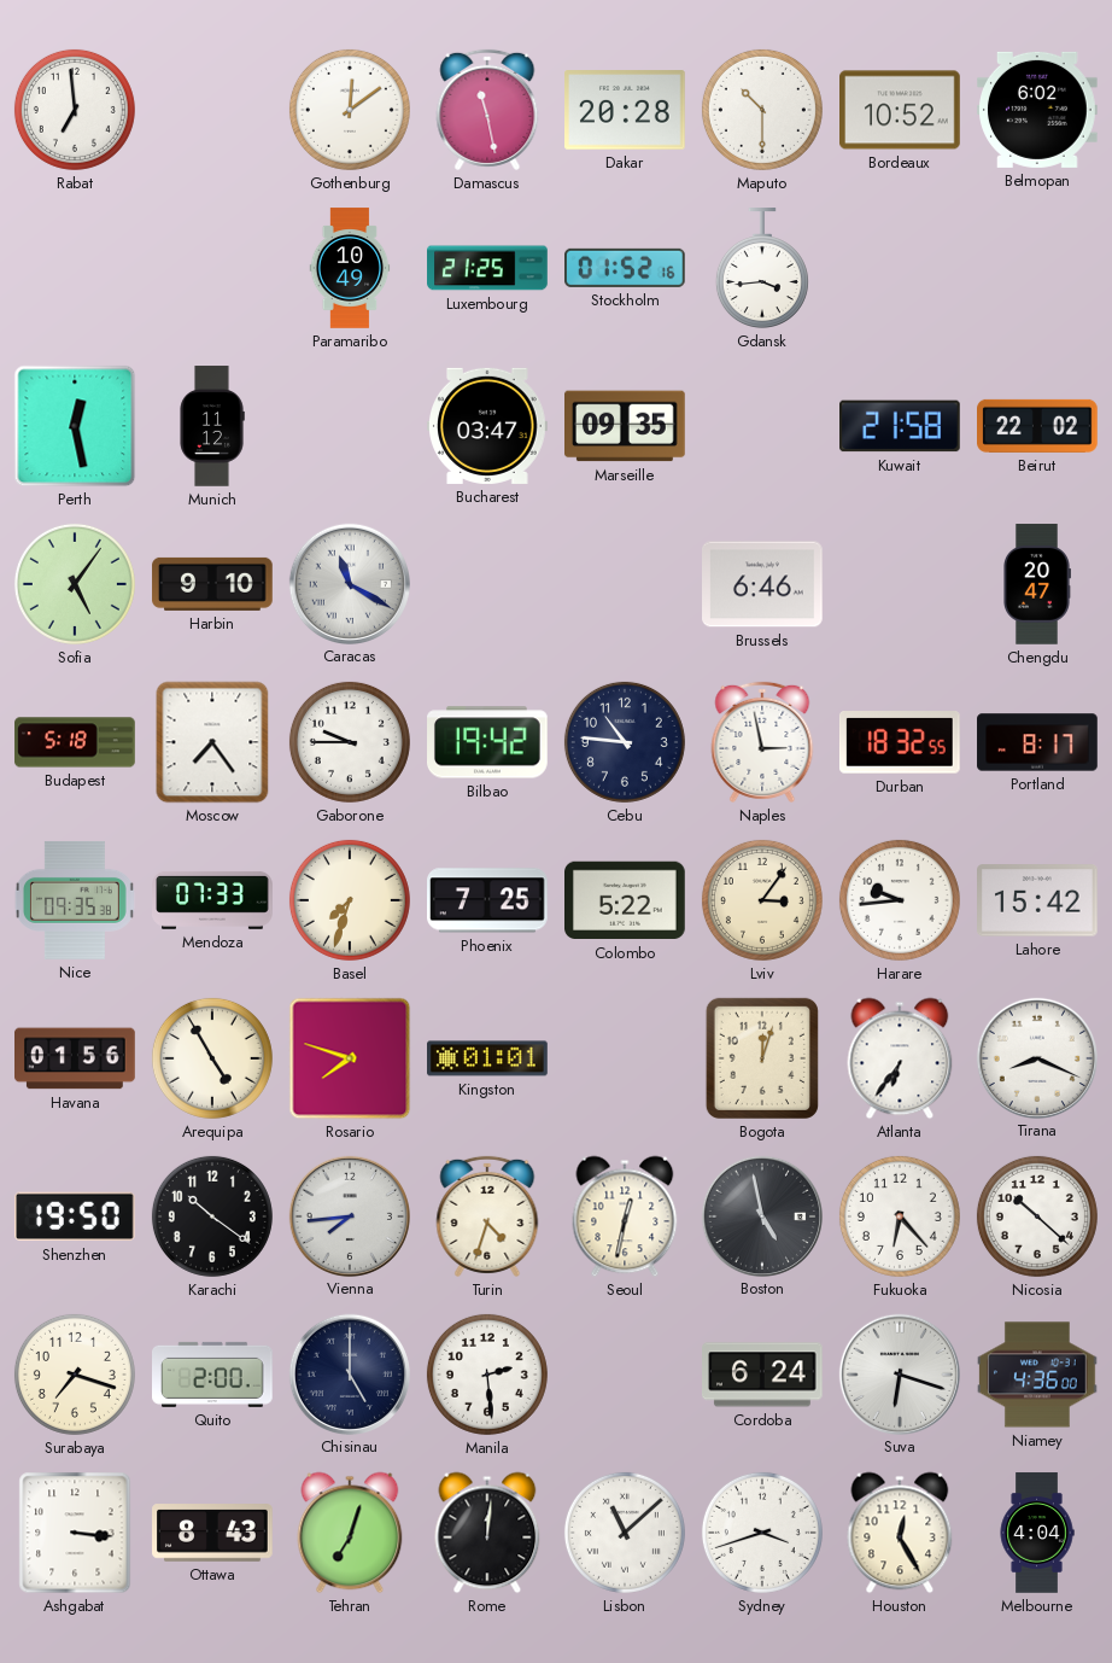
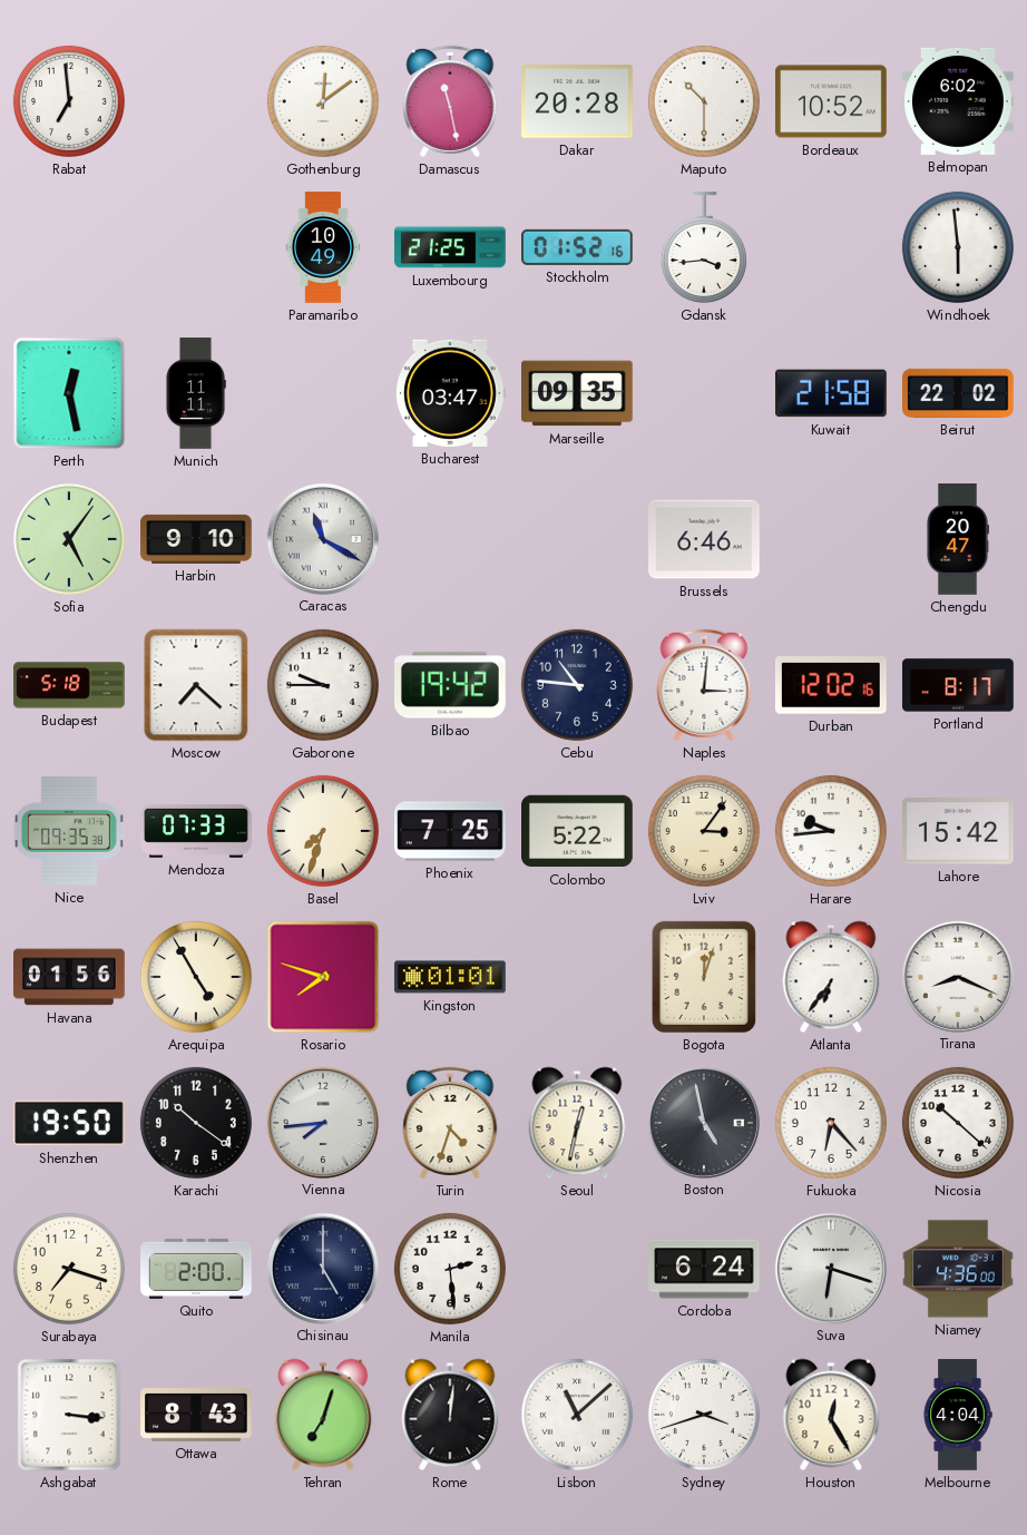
Windhoek: none -> 5:59 (958, 247)
Munich: 11:12 -> 11:11 (196, 393)
Moscow: 7:24 -> 7:22 (196, 685)
Naples: 2:58 -> 3:01 (704, 685)
Durban: 18:32 -> 12:02 (831, 686)
